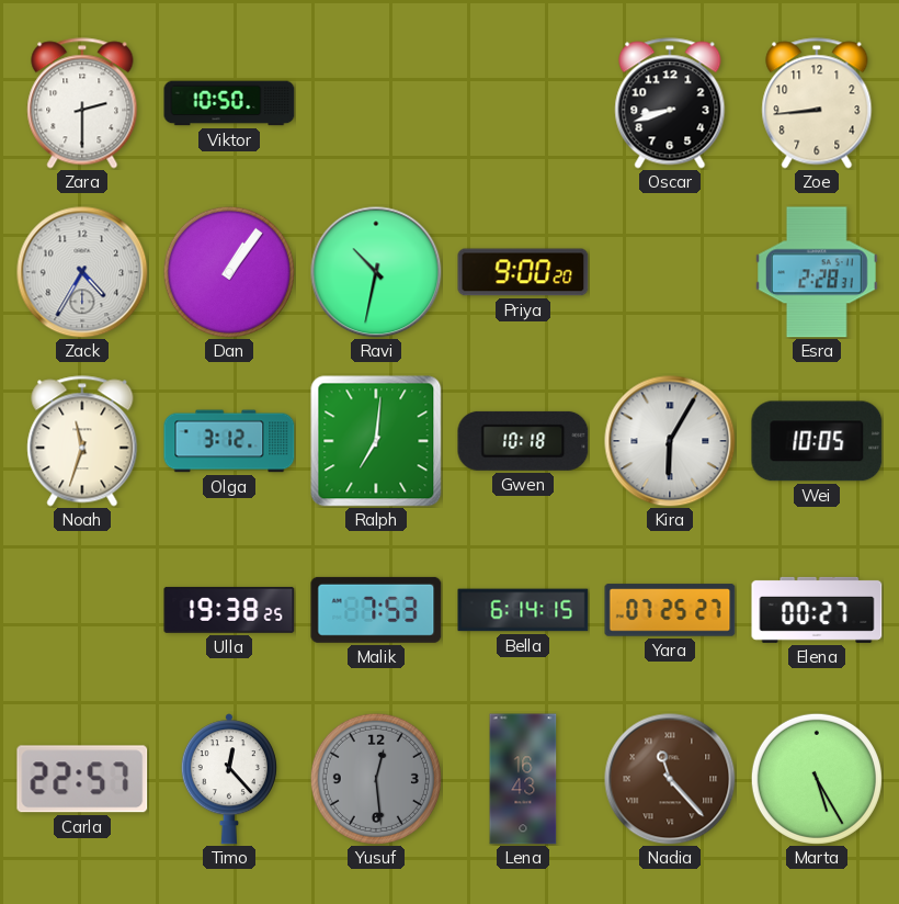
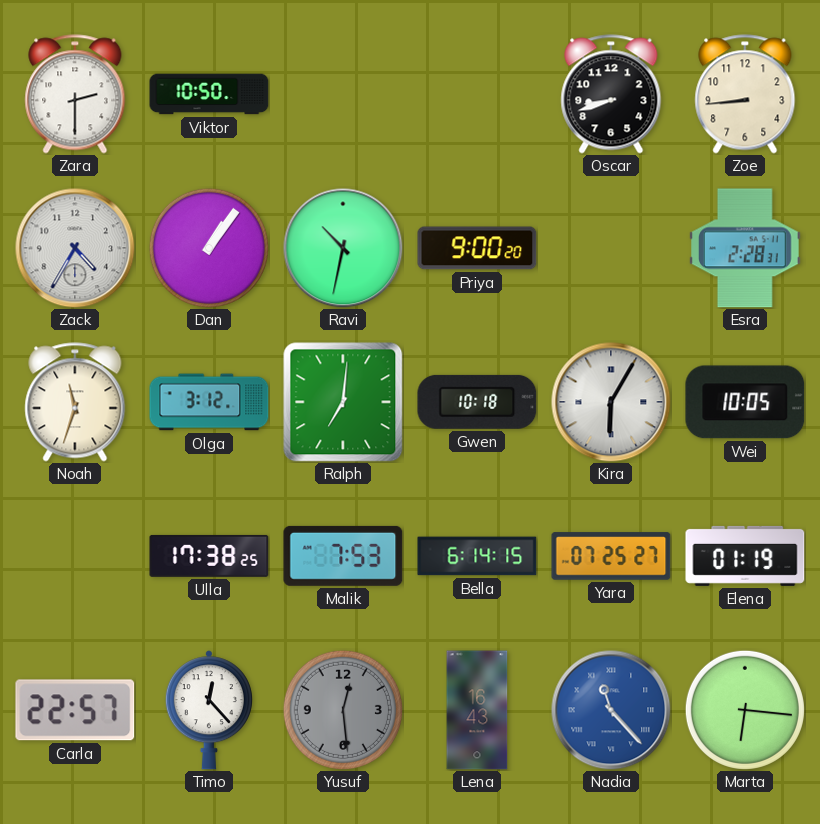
Ulla: 19:38 -> 17:38 (209, 556)
Elena: 00:27 -> 01:19 (745, 556)
Nadia dial: brown -> blue (611, 710)
Marta: 5:25 -> 6:16 (745, 710)
